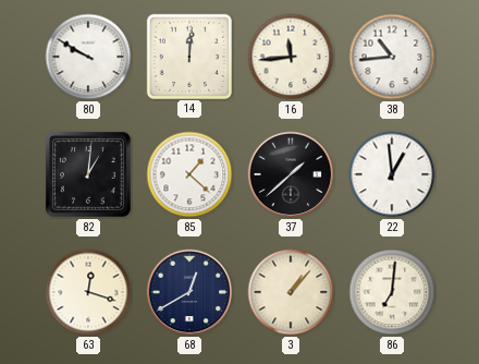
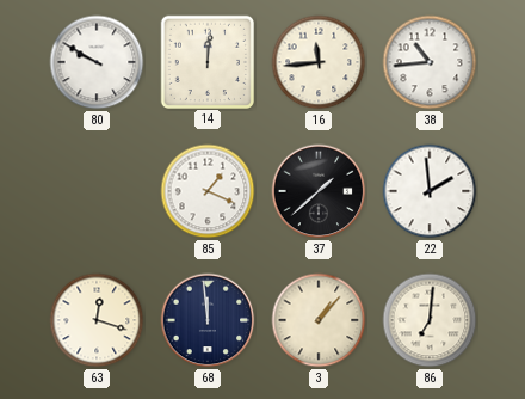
82: 1:01 -> none (89, 175)
85: 1:22 -> 1:19 (208, 191)
22: 12:59 -> 1:59 (430, 191)
68: 12:40 -> 11:59 (208, 320)
